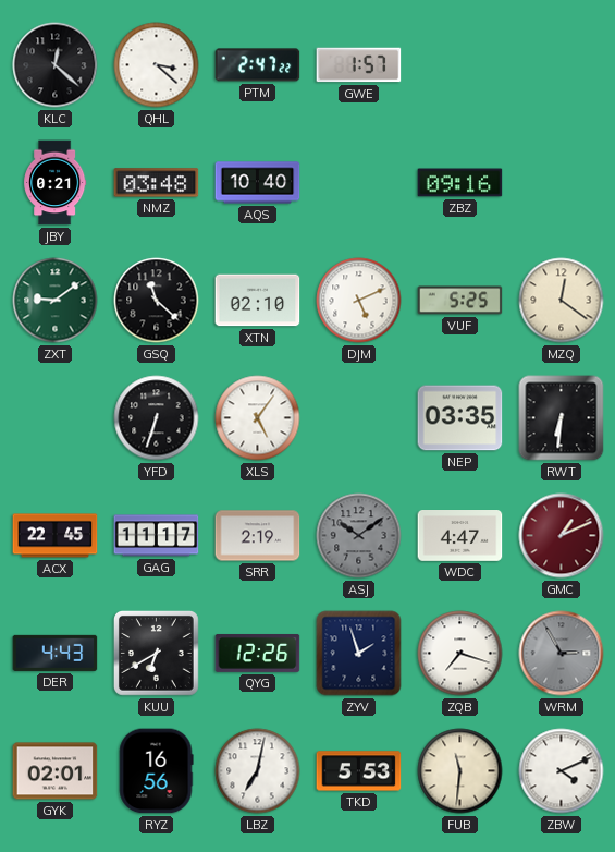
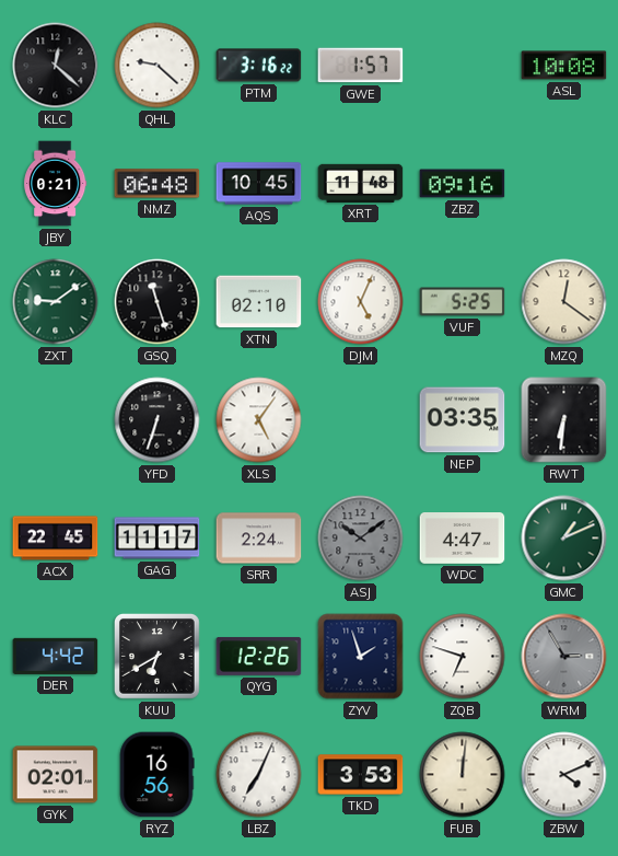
QHL: 3:22 -> 9:22 (158, 66)
PTM: 2:47 -> 3:16 (259, 66)
ASL: none -> 10:08 (564, 66)
NMZ: 03:48 -> 06:48 (158, 184)
AQS: 10:40 -> 10:45 (259, 184)
XRT: none -> 11:48 (361, 183)
GSQ: 11:22 -> 11:27 (158, 302)
DJM: 5:11 -> 5:04 (361, 302)
SRR: 2:19 -> 2:24 (259, 539)
GMC dial: burgundy -> green (564, 539)
DER: 4:43 -> 4:42 (56, 656)
ZQB: 7:18 -> 6:48 (463, 657)
LBZ: 7:02 -> 7:04 (259, 775)
TKD: 5:53 -> 3:53 (361, 775)
FUB: 11:31 -> 12:01 (463, 775)
